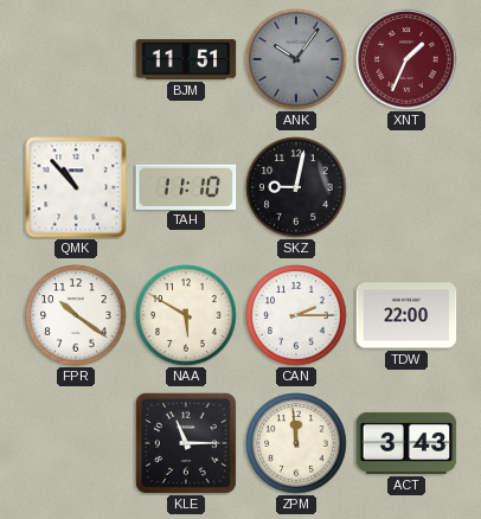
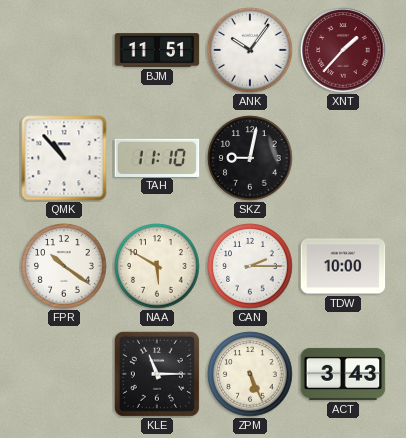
ANK dial: grey -> white (250, 50)
XNT: 1:34 -> 1:37 (343, 50)
TDW: 22:00 -> 10:00 (343, 266)
ZPM: 11:59 -> 5:26 (250, 374)
